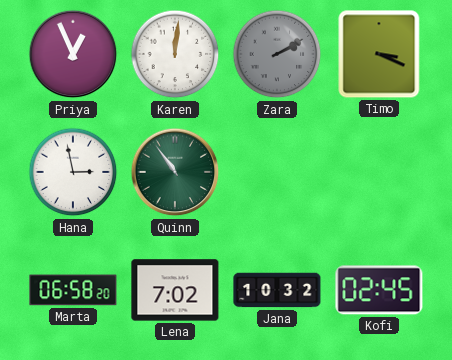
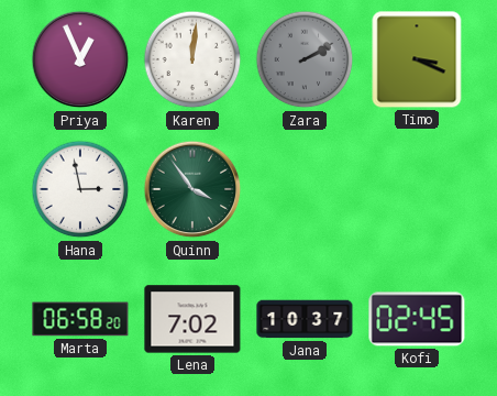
Quinn: 10:54 -> 3:54 (192, 189)
Jana: 10:32 -> 10:37 (305, 319)
